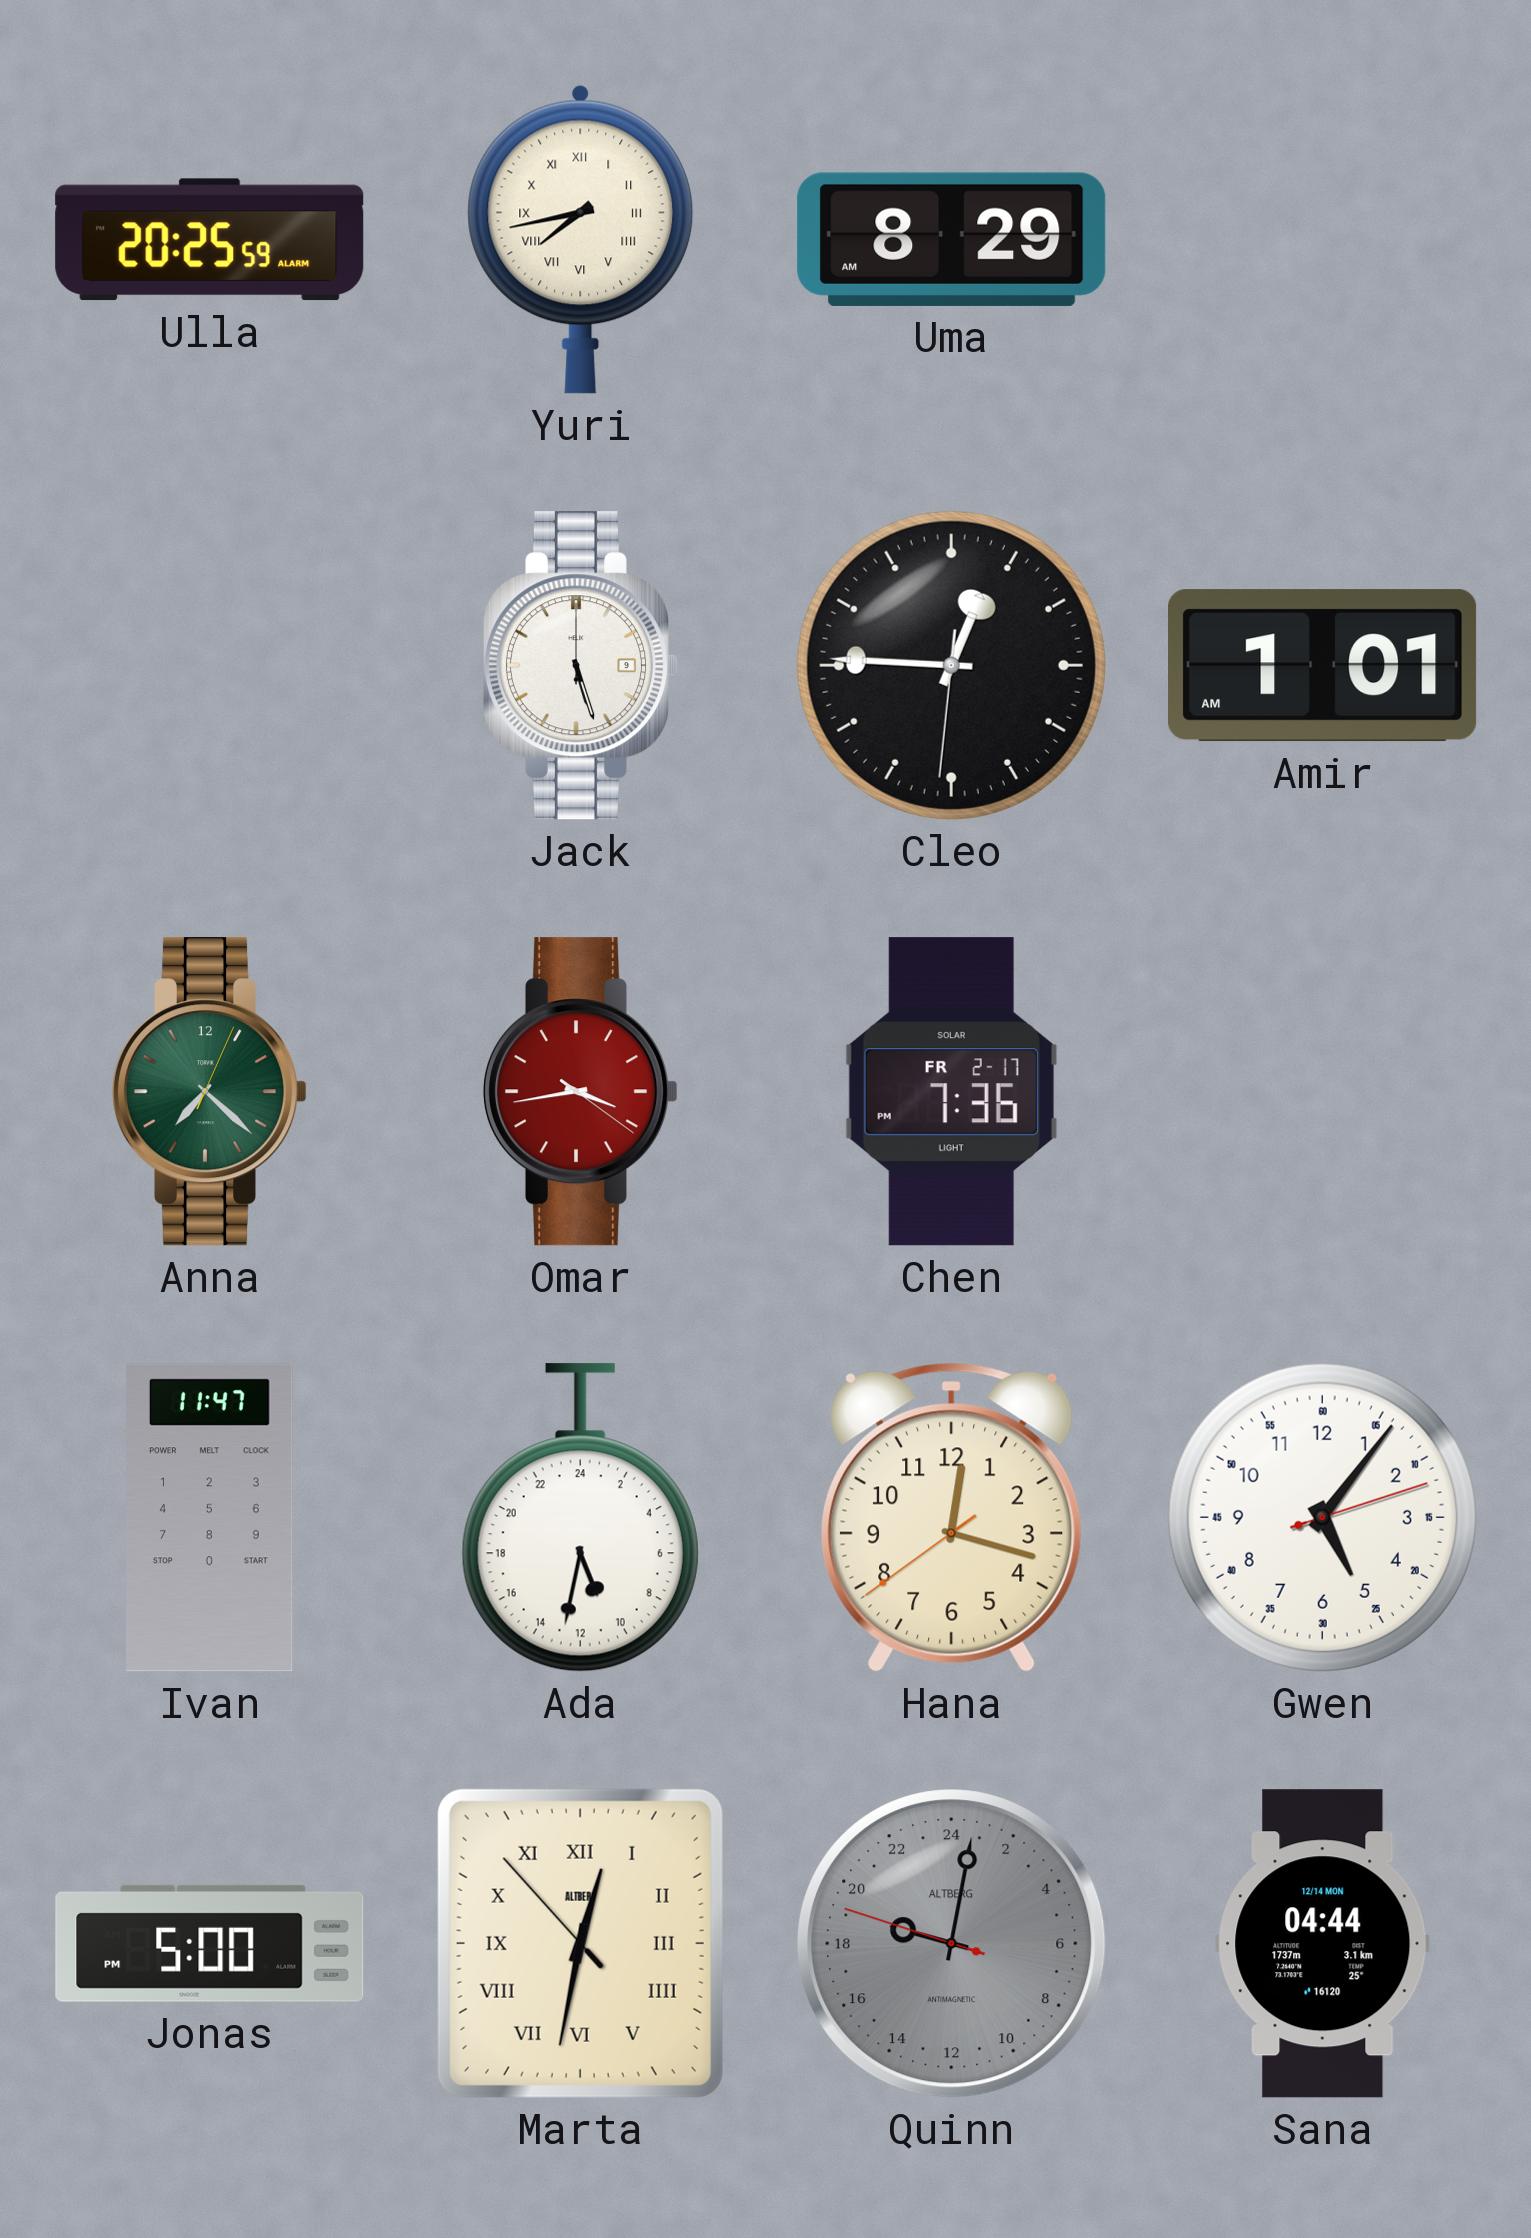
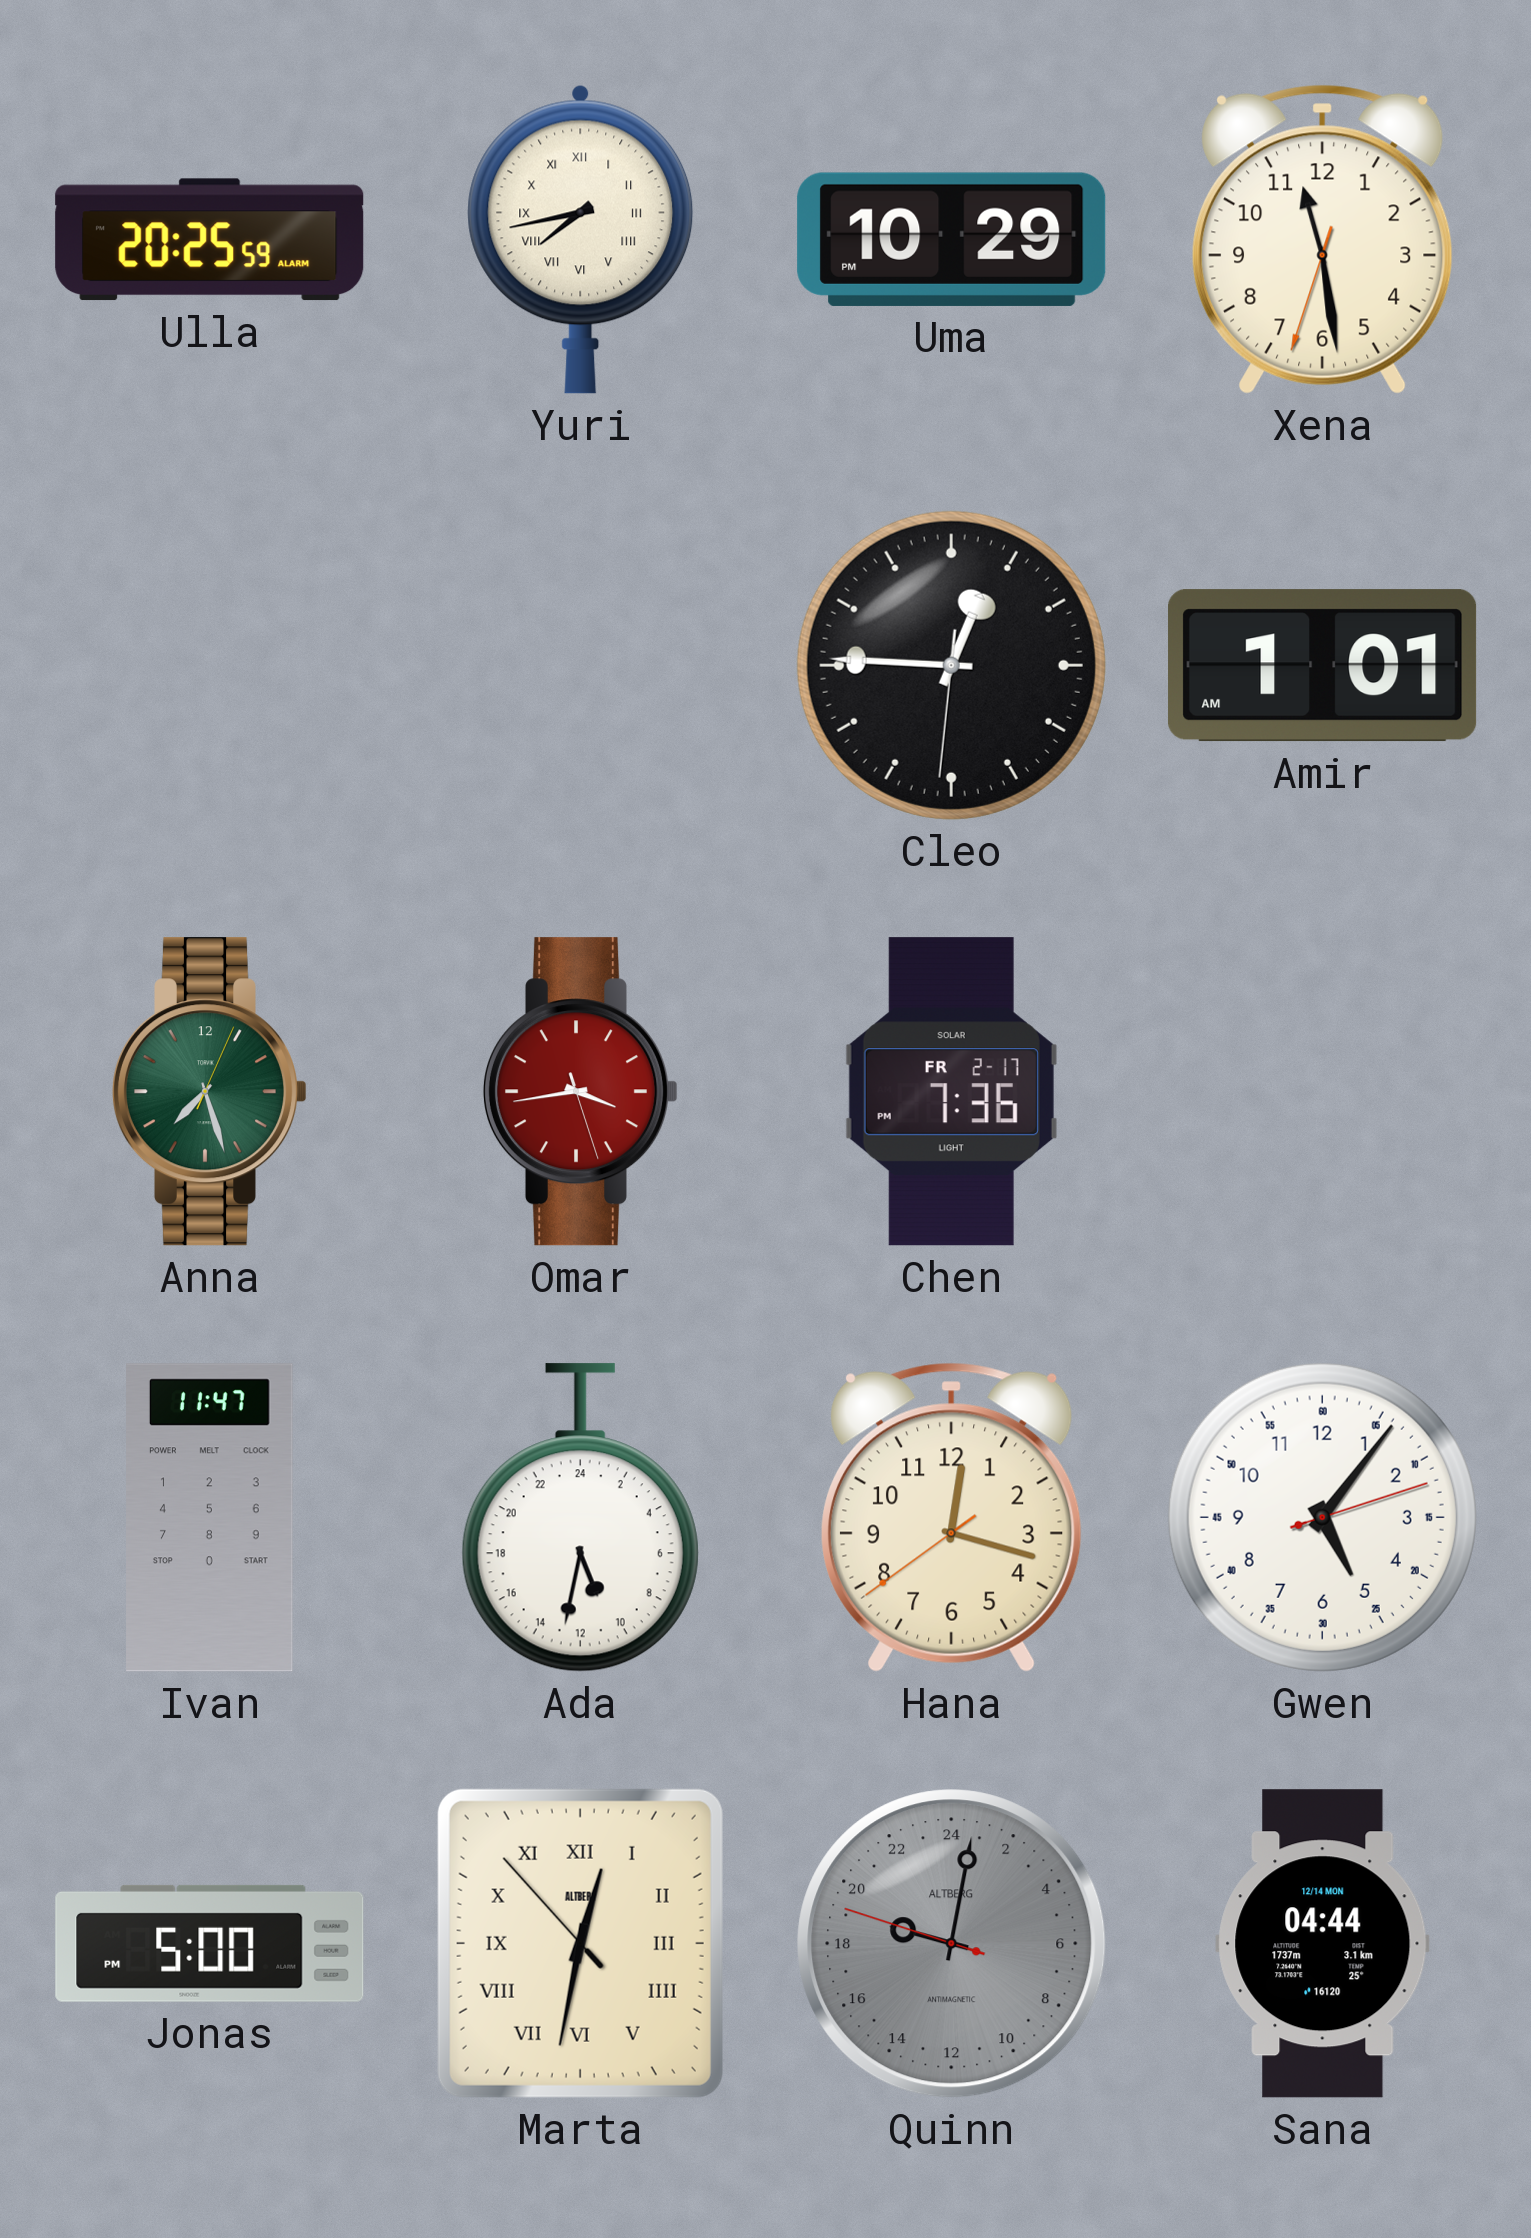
Uma: 8:29 -> 10:29 (952, 239)
Xena: none -> 11:28 (1323, 239)
Jack: 5:27 -> none (580, 666)
Anna: 7:22 -> 7:27 (209, 1092)
Omar: 3:43:21 -> 3:43:27 (580, 1092)
